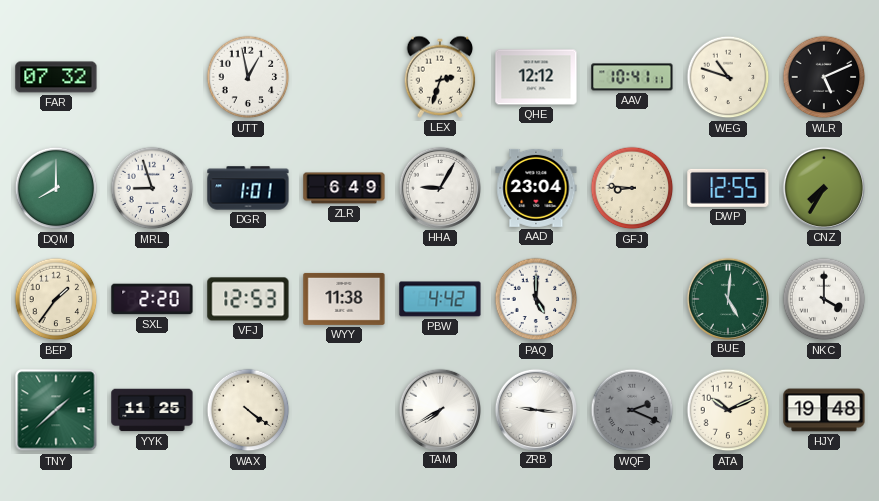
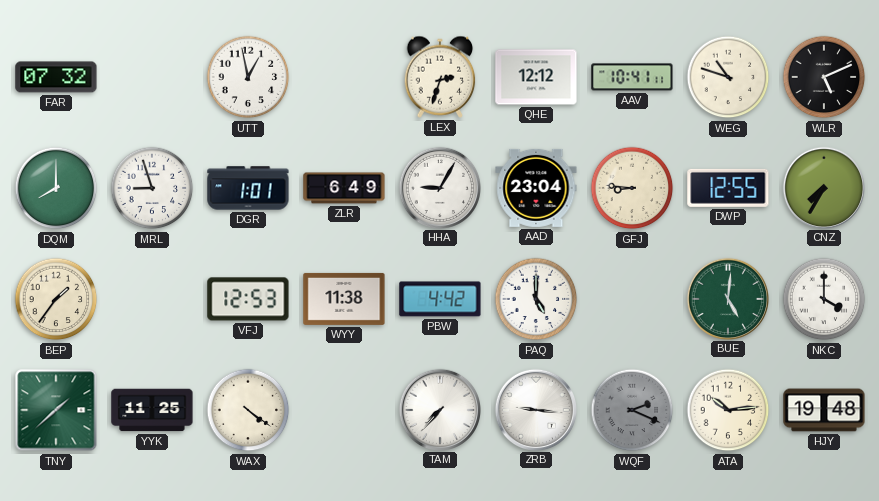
SXL: 2:20 -> none (152, 299)
TAM: 7:40 -> 7:37 (439, 409)
ATA: 10:11 -> 10:14 (728, 410)
